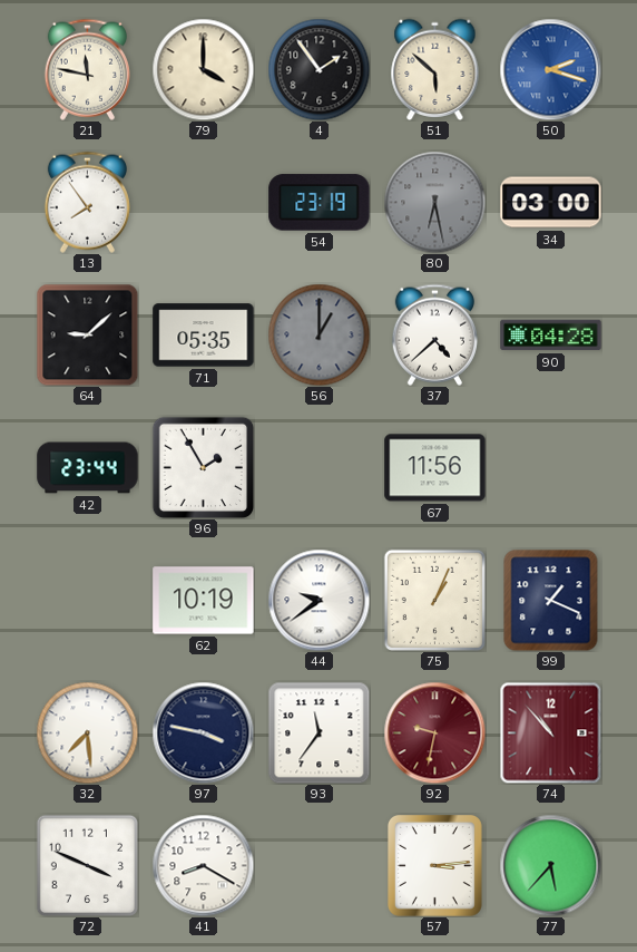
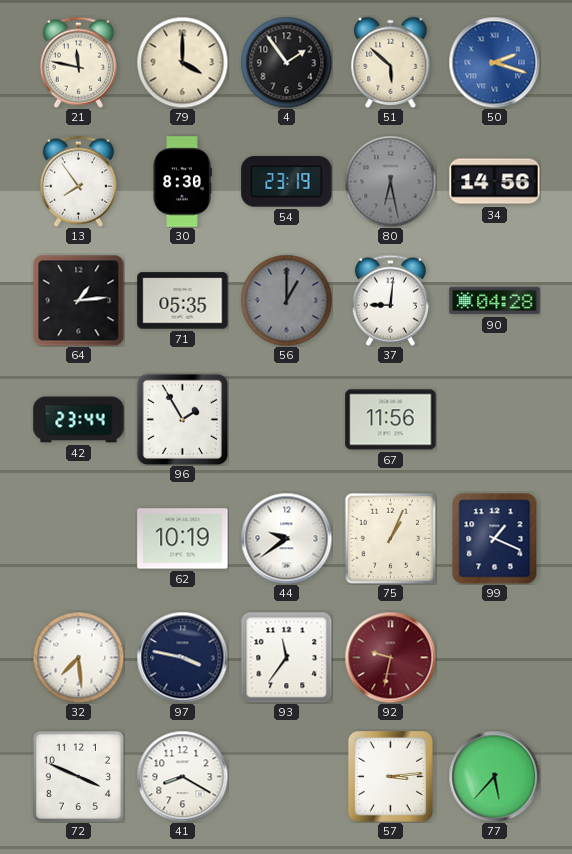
30: none -> 8:30 (182, 182)
34: 03:00 -> 14:56 (495, 182)
64: 9:08 -> 1:14 (78, 300)
37: 4:38 -> 9:01 (390, 300)
74: 10:53 -> none (550, 732)
